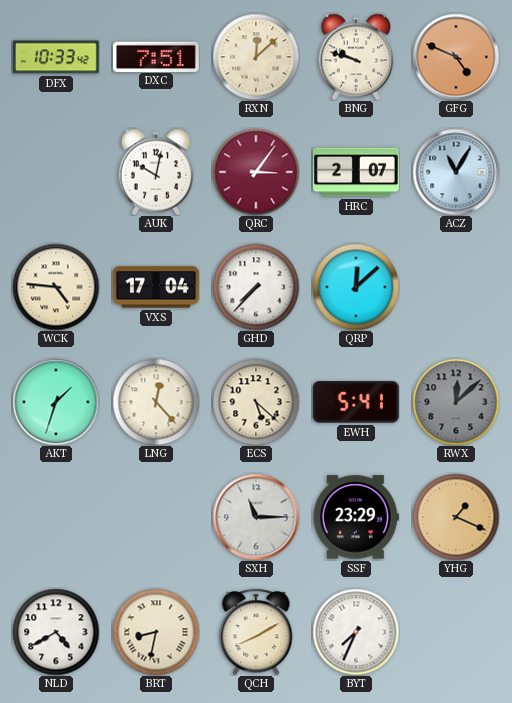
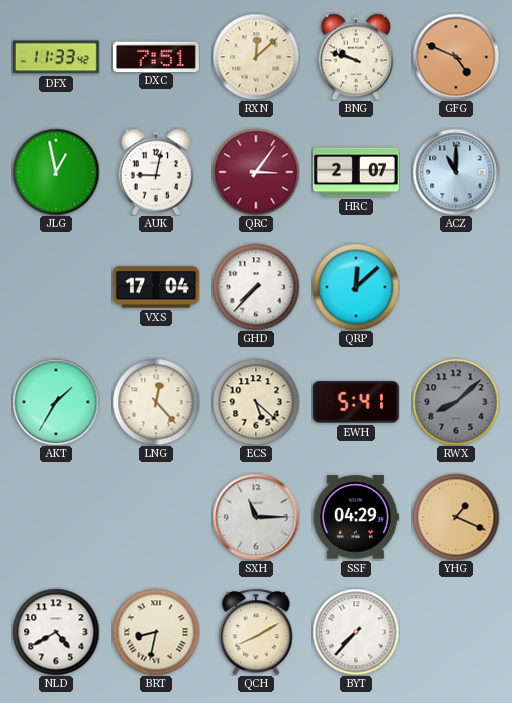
DFX: 10:33 -> 11:33 (56, 57)
JLG: none -> 12:58 (56, 172)
AUK: 10:02 -> 9:02 (156, 172)
ACZ: 11:05 -> 11:00 (456, 172)
WCK: 4:46 -> none (56, 287)
AKT: 1:33 -> 1:35 (56, 402)
RWX: 12:08 -> 8:08 (456, 402)
SSF: 23:29 -> 04:29 (356, 517)
BYT: 7:34 -> 7:37 (356, 632)
